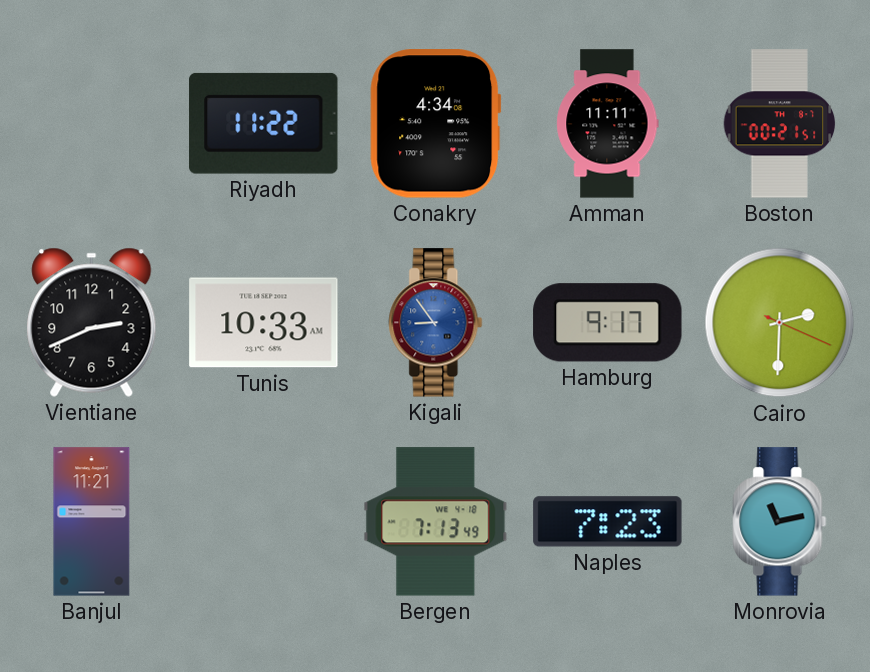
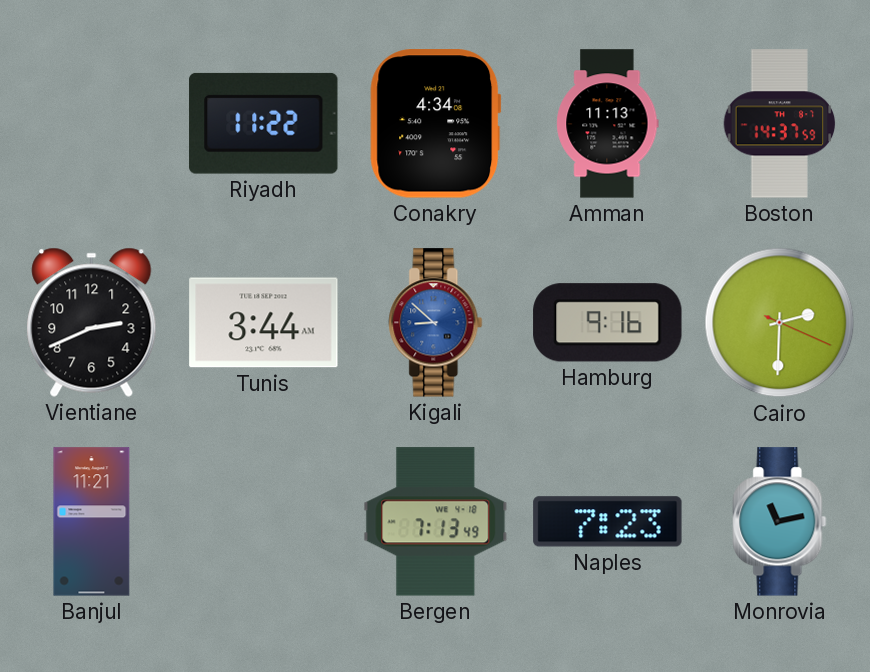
Amman: 11:11 -> 11:13 (608, 124)
Boston: 00:21 -> 14:37 (780, 124)
Tunis: 10:33 -> 3:44 (264, 323)
Kigali: 8:54 -> 8:52 (436, 323)
Hamburg: 9:17 -> 9:16 (608, 323)
